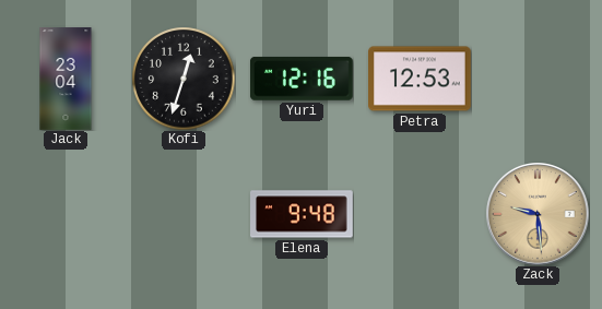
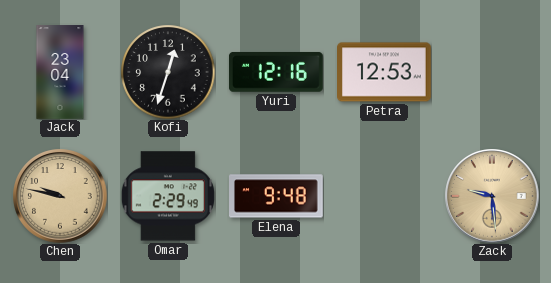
Chen: none -> 9:47 (60, 196)
Omar: none -> 2:29 (168, 196)
